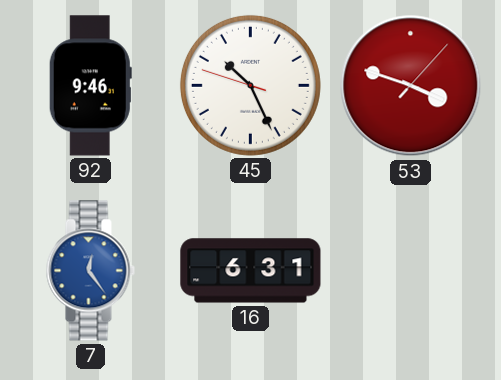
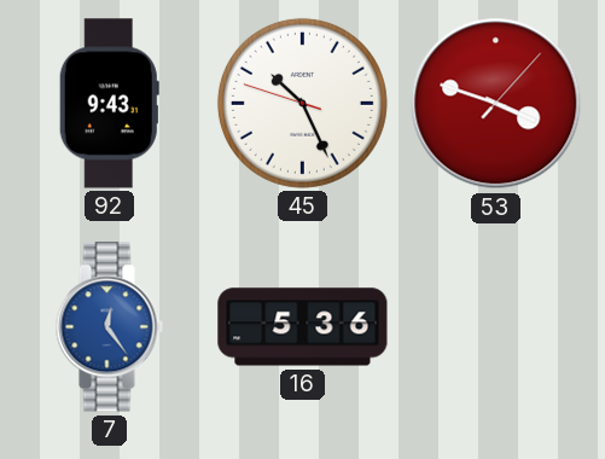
92: 9:46 -> 9:43 (109, 104)
16: 6:31 -> 5:36 (303, 327)
